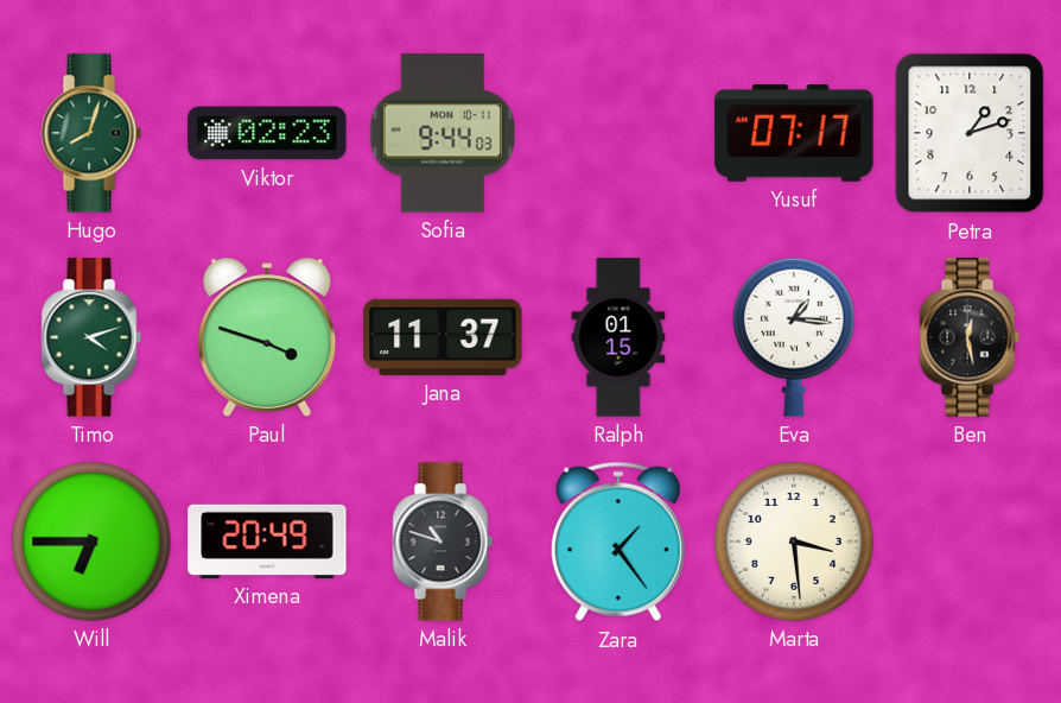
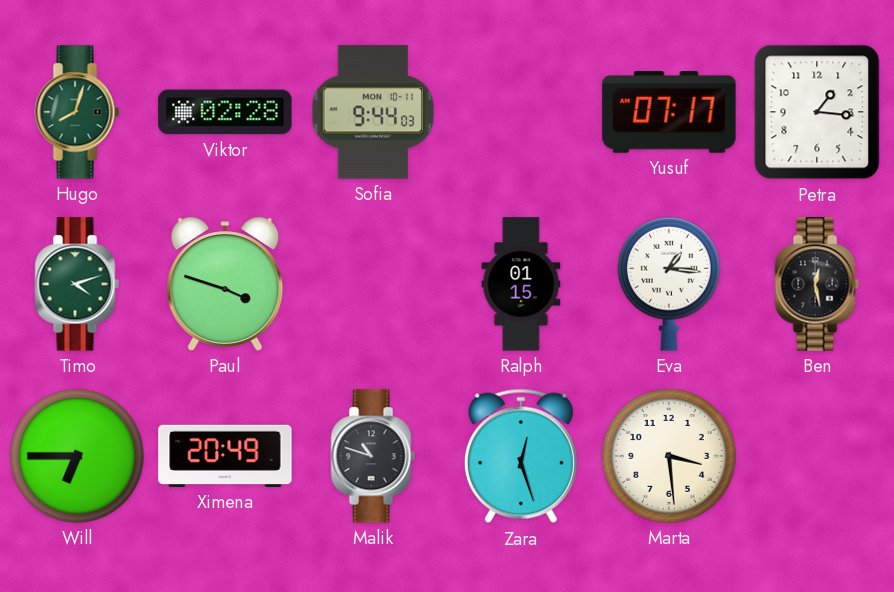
Viktor: 02:23 -> 02:28 (225, 112)
Petra: 1:12 -> 1:16 (817, 112)
Jana: 11:37 -> none (443, 337)
Zara: 1:24 -> 12:27 (521, 456)
